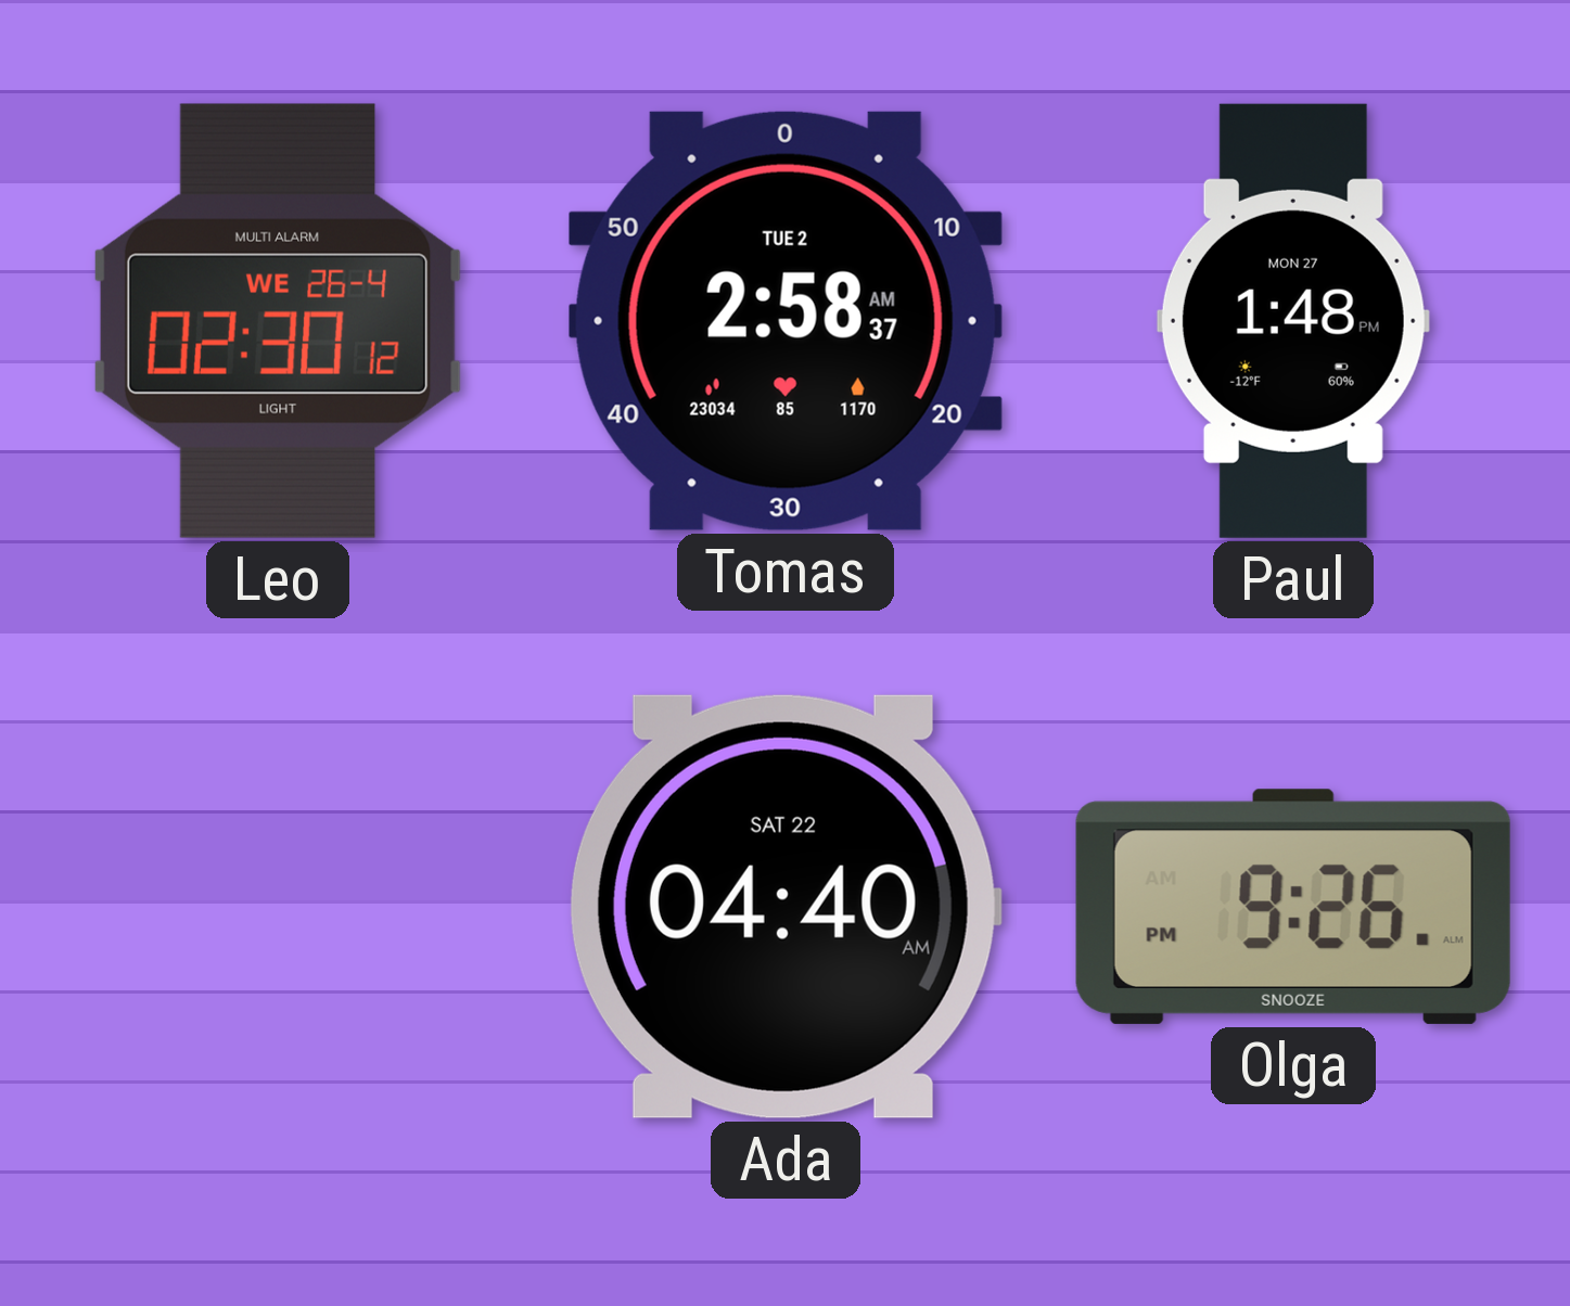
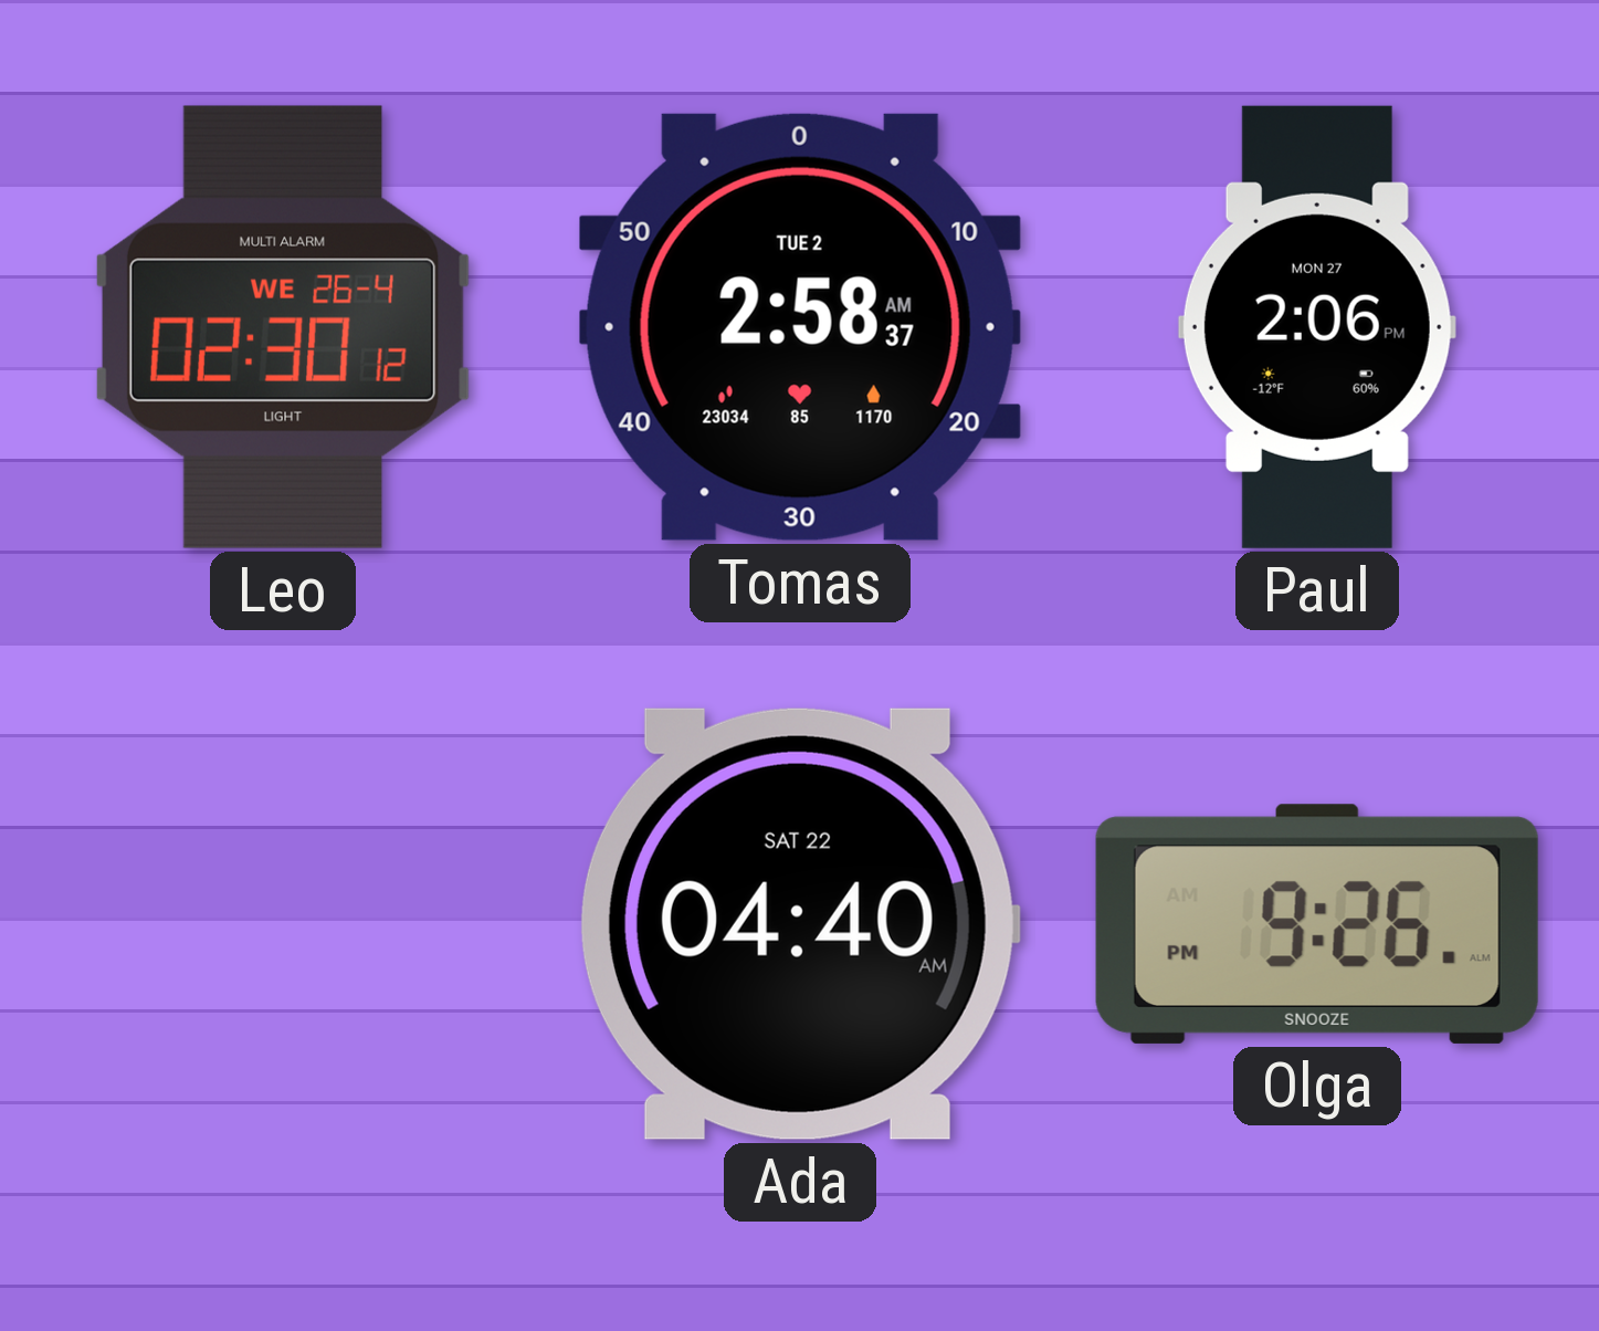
Paul: 1:48 -> 2:06 (1317, 327)
